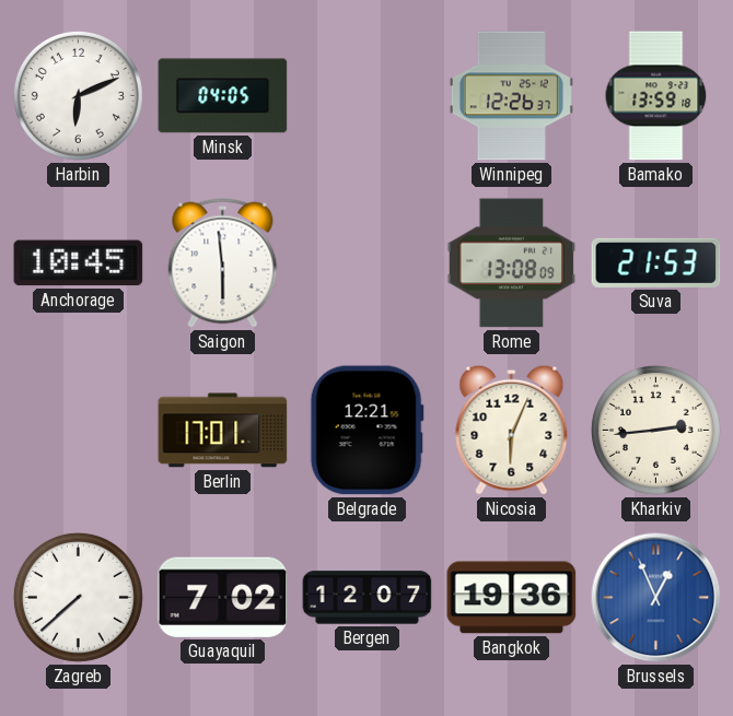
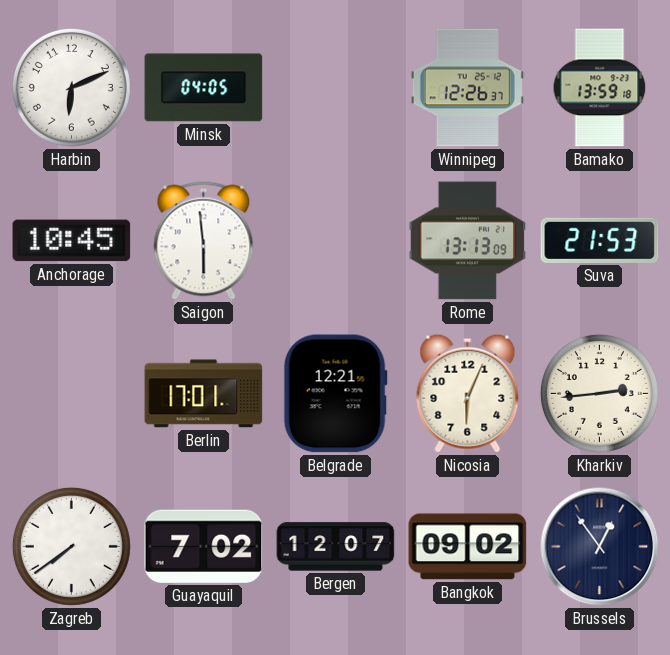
Rome: 13:08 -> 13:13 (468, 241)
Zagreb: 7:38 -> 7:39 (71, 546)
Bangkok: 19:36 -> 09:02 (468, 547)
Brussels: 12:56 -> 12:54 (600, 547)
Brussels dial: blue -> navy (600, 547)
